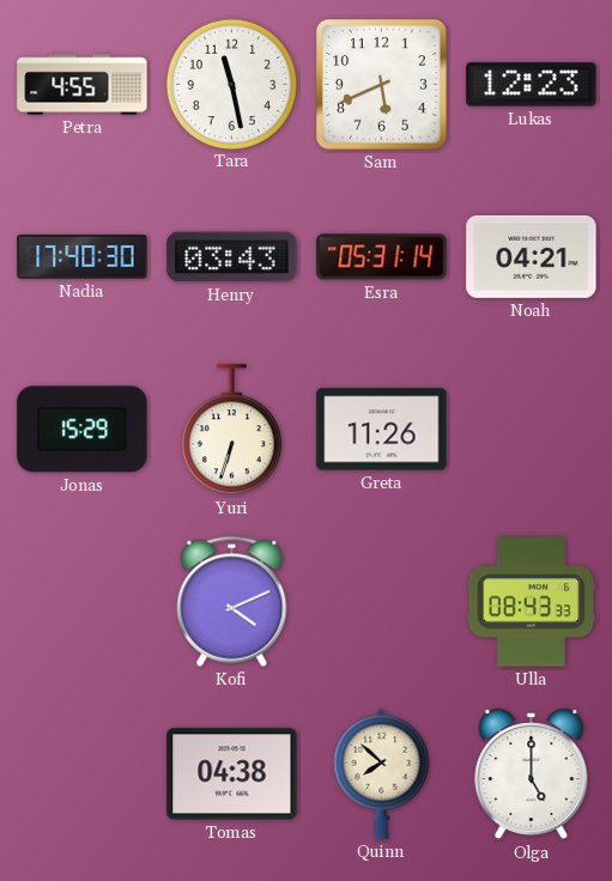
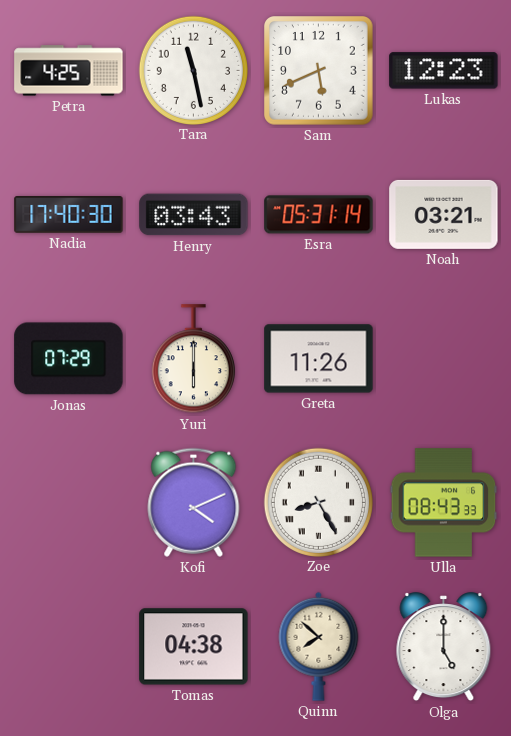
Petra: 4:55 -> 4:25 (69, 71)
Noah: 04:21 -> 03:21 (444, 214)
Jonas: 15:29 -> 07:29 (69, 359)
Yuri: 6:33 -> 6:00 (193, 359)
Zoe: none -> 8:25 (318, 502)
